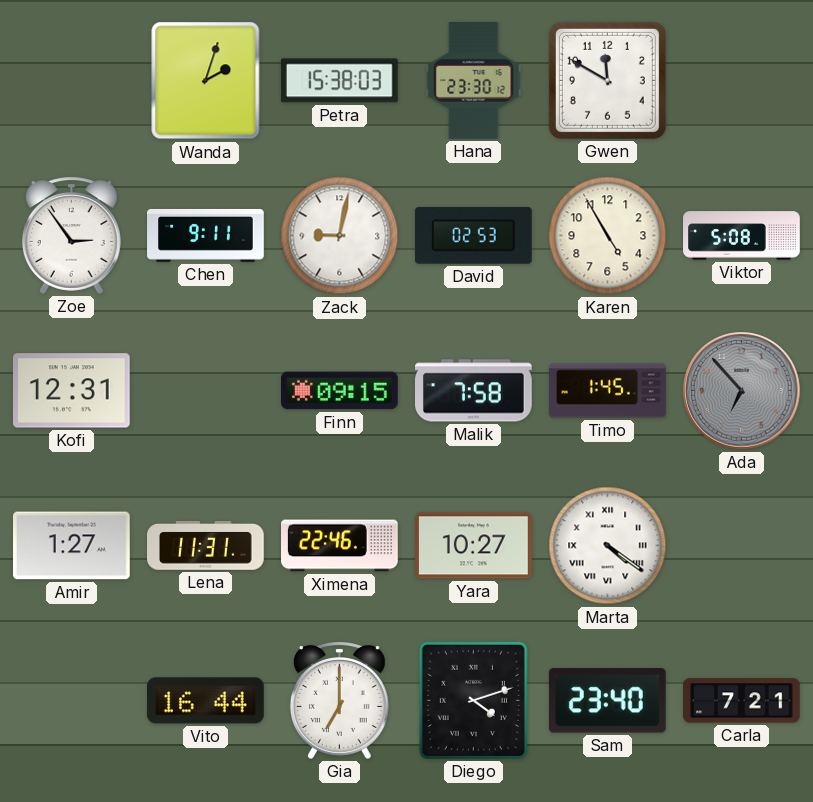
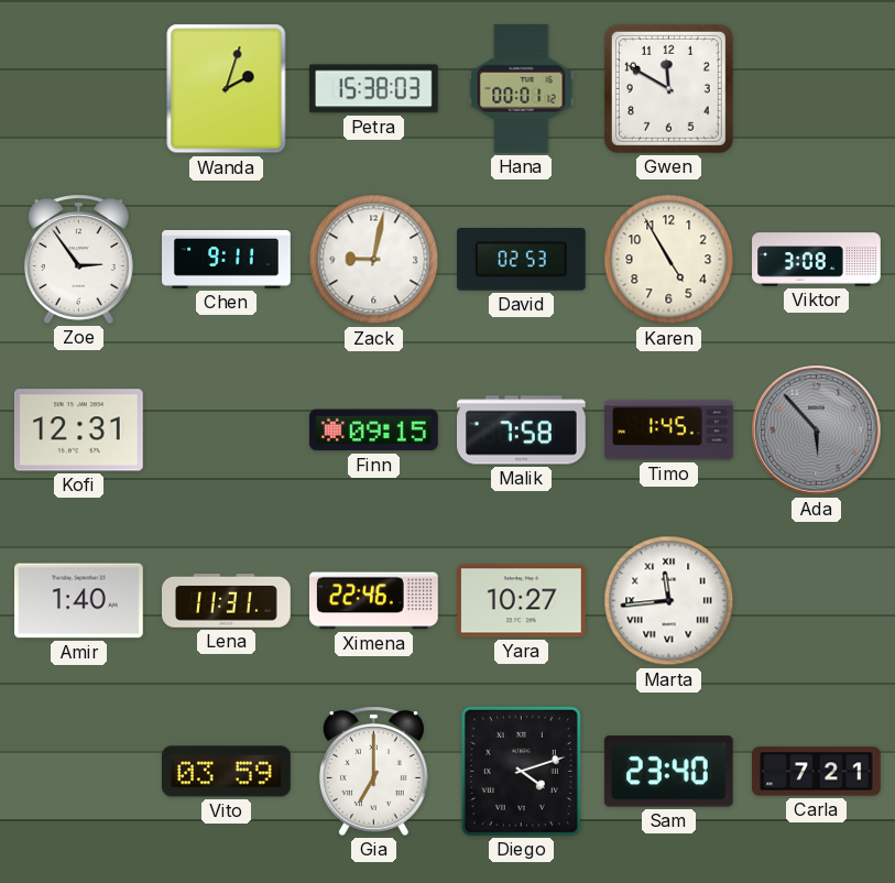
Hana: 23:30 -> 00:01 (522, 89)
Viktor: 5:08 -> 3:08 (817, 260)
Ada: 6:53 -> 5:53 (817, 430)
Amir: 1:27 -> 1:40 (79, 601)
Marta: 4:21 -> 11:44 (669, 601)
Vito: 16:44 -> 03:59 (227, 772)
